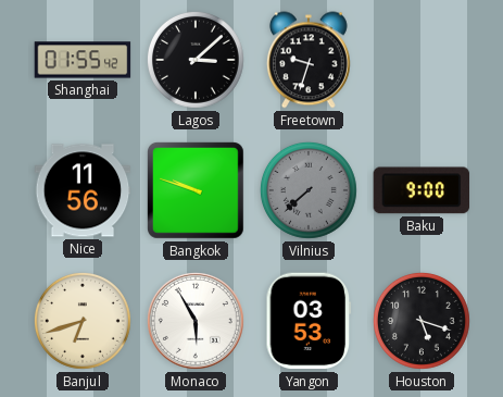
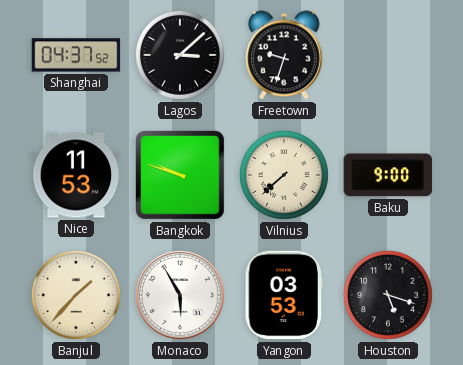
Shanghai: 01:55 -> 04:37 (76, 55)
Nice: 11:56 -> 11:53 (76, 175)
Vilnius dial: grey -> cream (284, 175)
Banjul: 6:42 -> 1:37 (76, 295)
